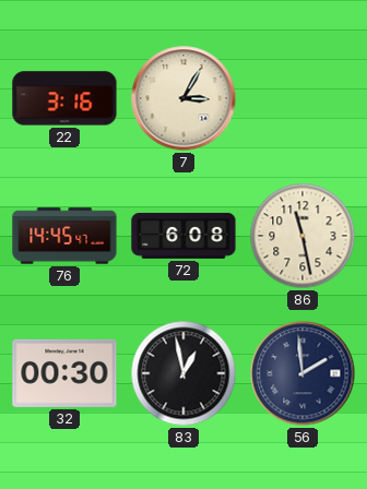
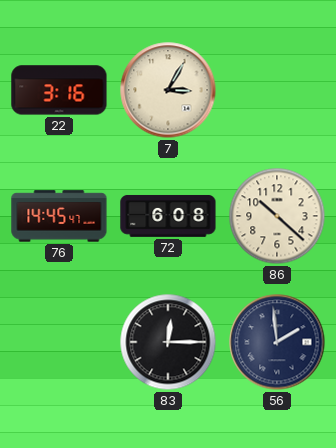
86: 11:28 -> 10:22 (277, 216)
32: 00:30 -> none (64, 373)
83: 12:58 -> 12:15 (168, 342)
